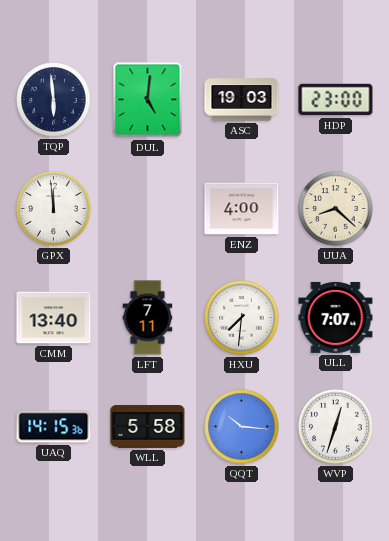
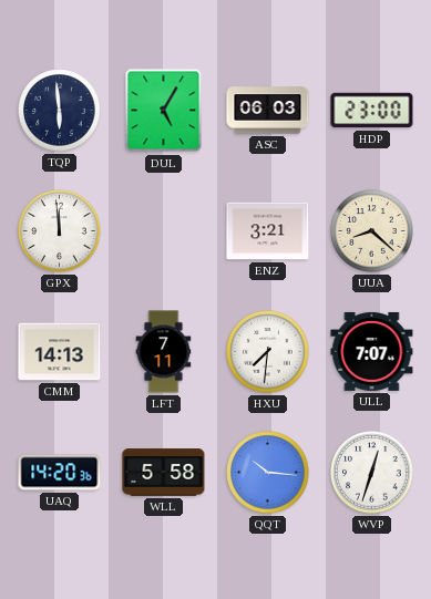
DUL: 5:01 -> 5:05 (164, 111)
ASC: 19:03 -> 06:03 (268, 111)
ENZ: 4:00 -> 3:21 (268, 231)
CMM: 13:40 -> 14:13 (60, 352)
UAQ: 14:15 -> 14:20 (60, 473)
